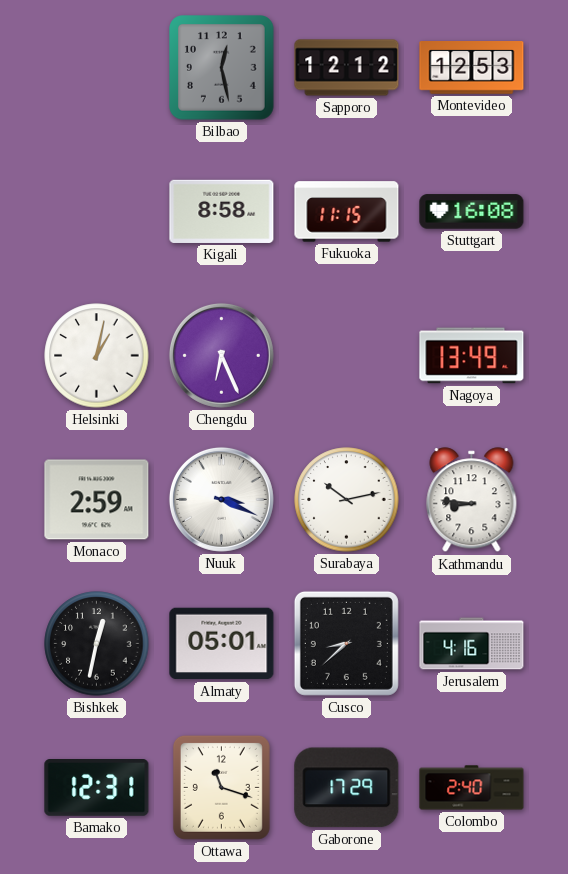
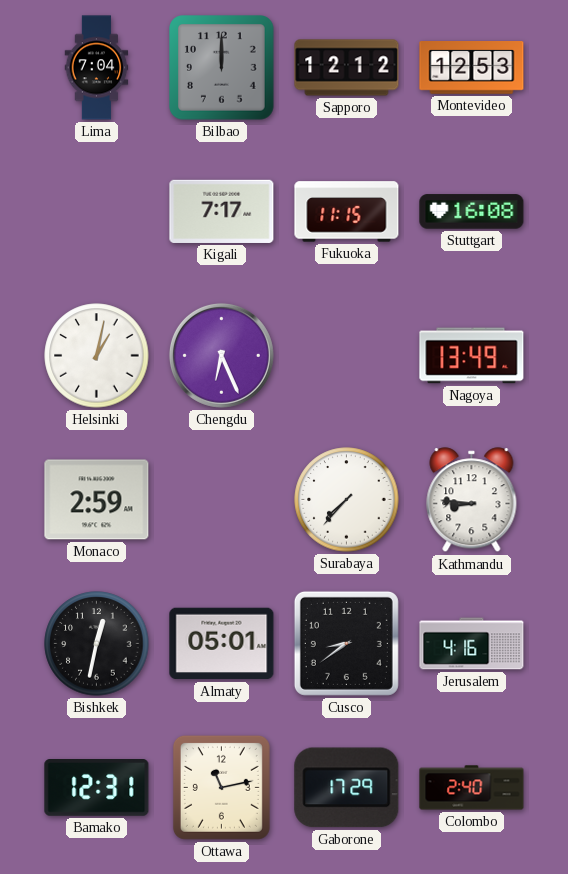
Lima: none -> 7:04 (97, 68)
Bilbao: 12:28 -> 12:00 (222, 68)
Kigali: 8:58 -> 7:17 (222, 211)
Nuuk: 3:19 -> none (221, 499)
Surabaya: 10:13 -> 7:37 (347, 500)
Cusco: 8:38 -> 8:39 (346, 643)
Ottawa: 11:18 -> 11:13 (221, 787)
